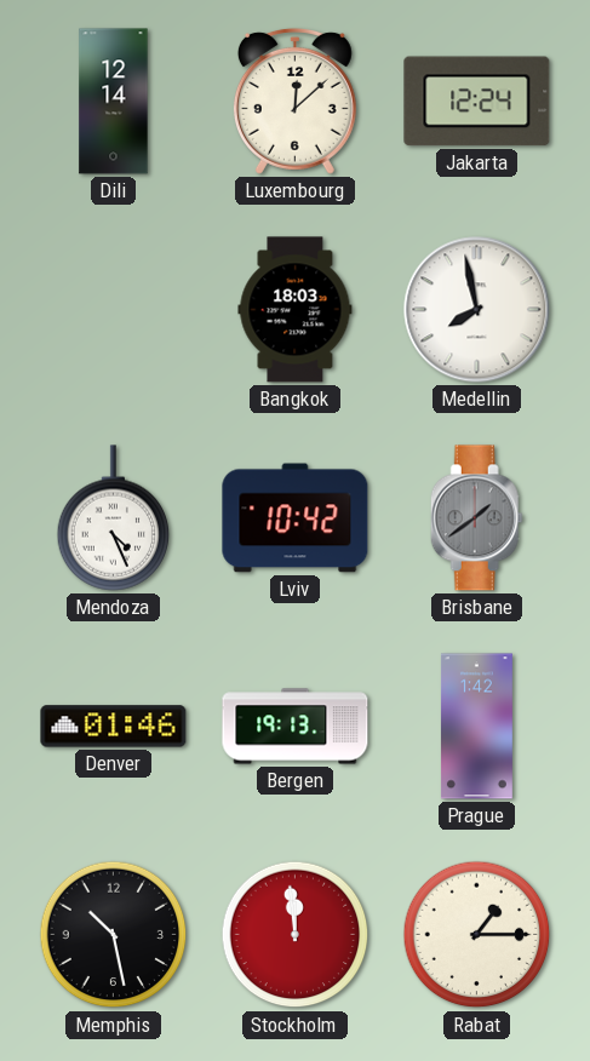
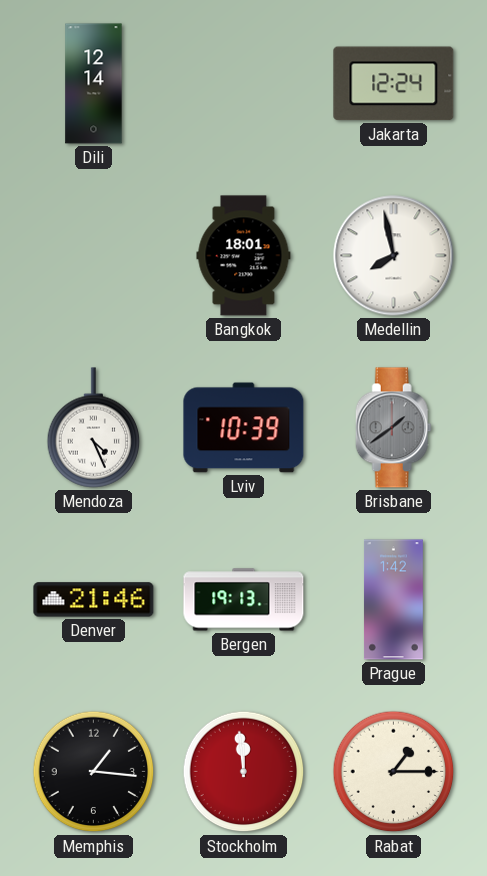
Luxembourg: 12:08 -> none (294, 101)
Bangkok: 18:03 -> 18:01 (244, 256)
Lviv: 10:42 -> 10:39 (244, 428)
Denver: 01:46 -> 21:46 (94, 600)
Memphis: 10:28 -> 1:16 (94, 772)
